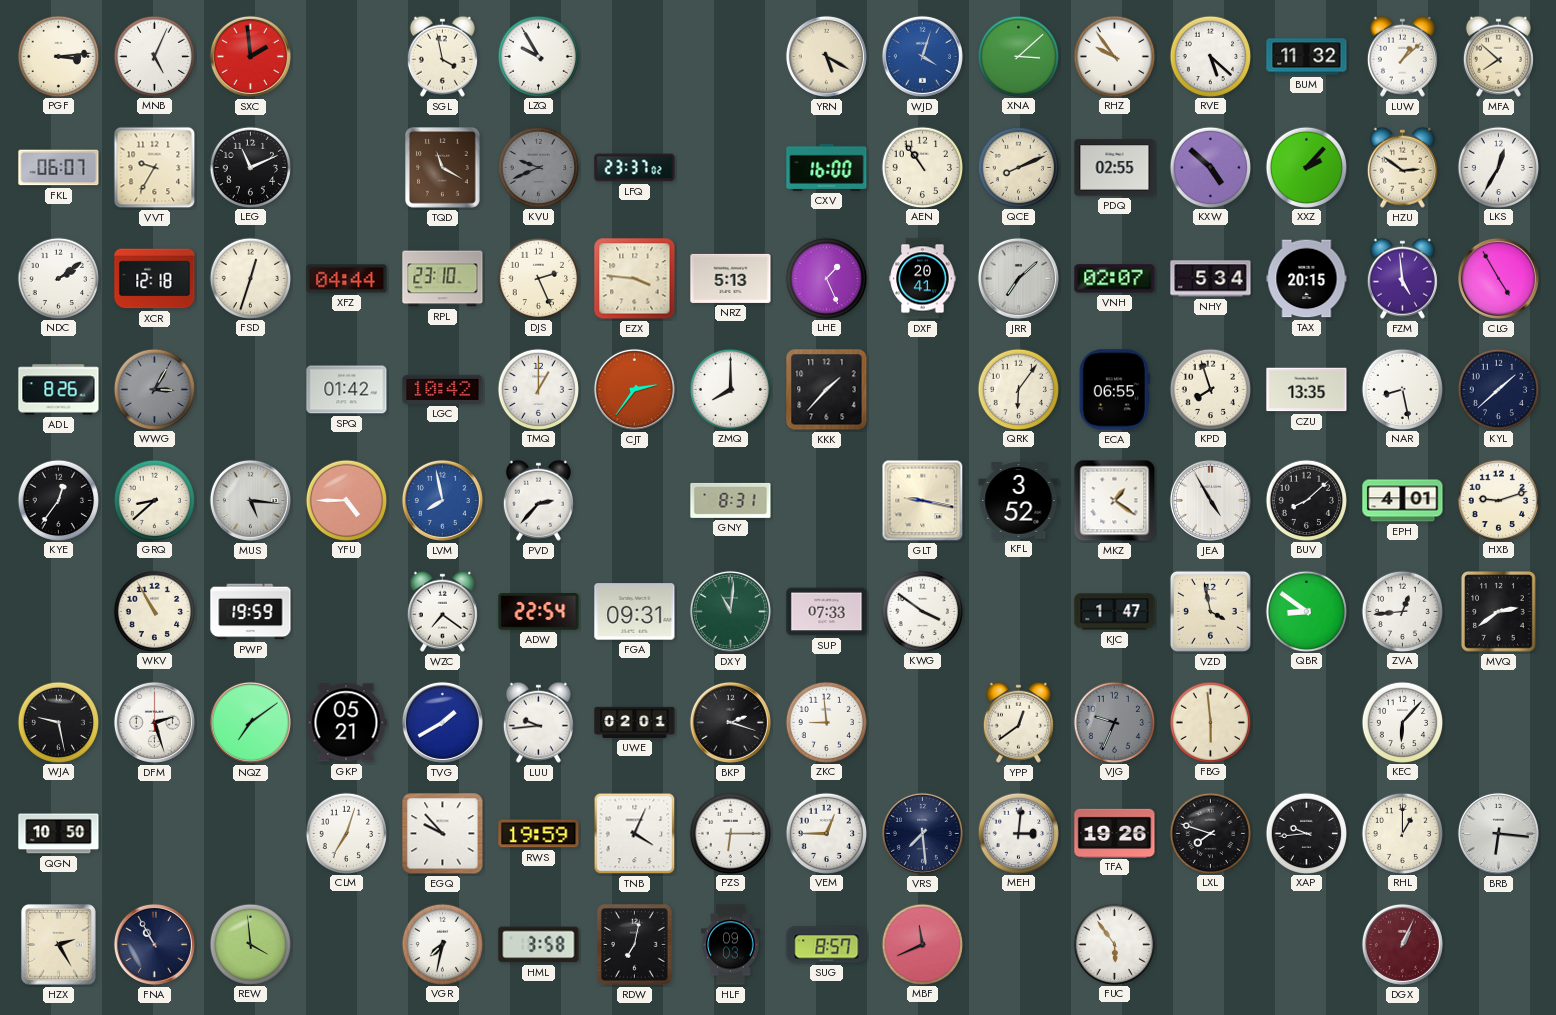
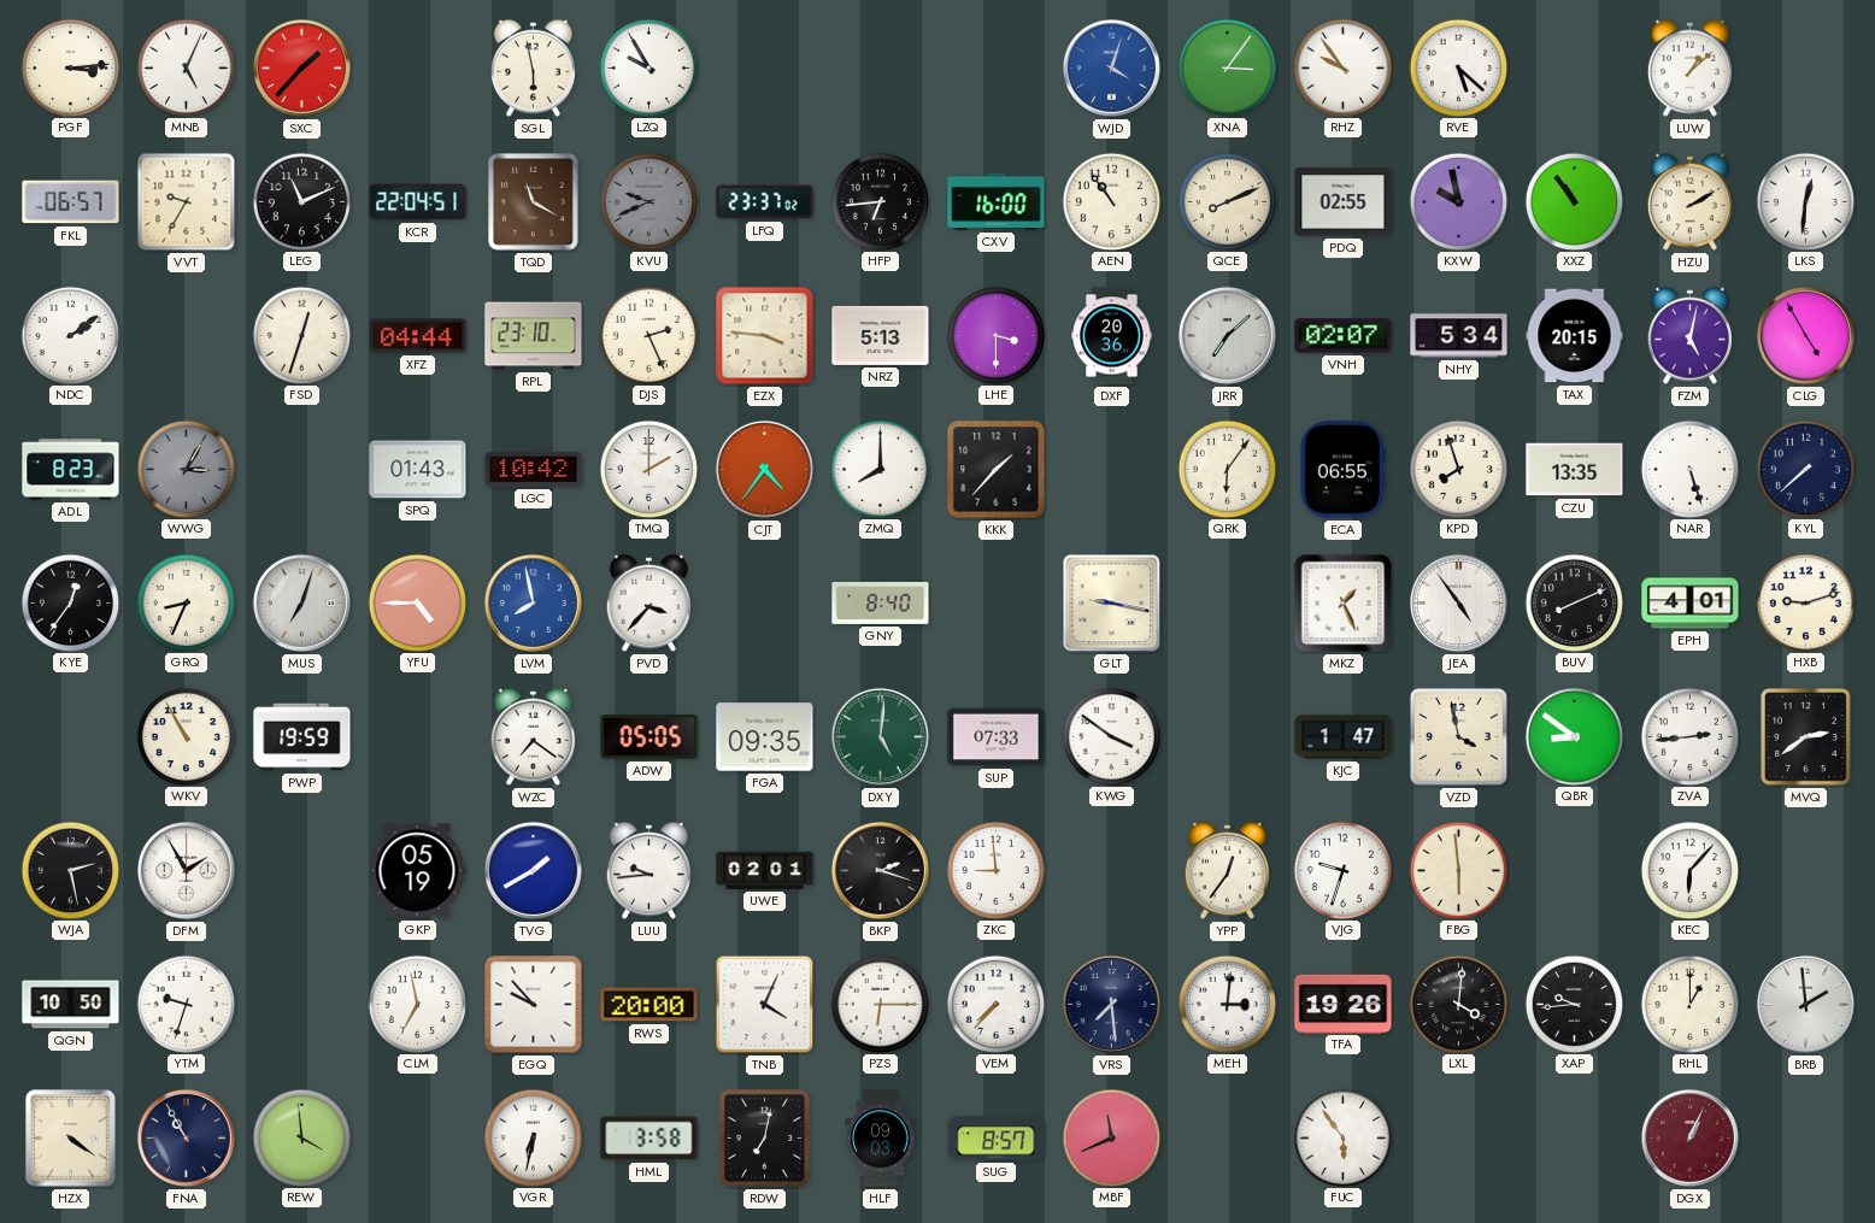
SXC: 1:59 -> 1:37 (301, 67)
SGL: 3:58 -> 5:58 (533, 67)
YRN: 5:20 -> none (826, 56)
XNA: 3:08 -> 3:06 (1227, 67)
BUM: 11:32 -> none (1307, 57)
MFA: 7:52 -> none (1498, 56)
FKL: 06:07 -> 06:57 (71, 202)
KCR: none -> 22:04 (418, 202)
HFP: none -> 6:44 (880, 201)
KXW: 4:52 -> 9:58 (1458, 201)
XXZ: 2:07 -> 10:54 (1574, 201)
HZU: 2:51 -> 2:10 (1689, 201)
LKS: 12:35 -> 12:31 (1805, 201)
XCR: 12:18 -> none (155, 279)
LHE: 1:26 -> 3:30 (995, 335)
DXF: 20:41 -> 20:36 (1112, 336)
FZM: 4:59 -> 5:02 (1689, 335)
ADL: 8:26 -> 8:23 (71, 470)
SPQ: 01:42 -> 01:43 (418, 470)
TMQ: 1:00 -> 2:00 (648, 469)
CJT: 2:36 -> 4:36 (764, 469)
NAR: 8:28 -> 5:27 (1689, 469)
KYL: 1:38 -> 7:38 (1805, 469)
GRQ: 8:38 -> 8:34 (186, 602)
MUS: 5:16 -> 7:03 (301, 602)
PVD: 2:37 -> 3:37 (648, 602)
GNY: 8:31 -> 8:40 (881, 602)
KFL: 3:52 -> none (1019, 501)
MKZ: 1:21 -> 1:26 (1344, 604)
JEA: 4:55 -> 4:54 (1458, 602)
BUV: 8:08 -> 8:11 (1574, 602)
ADW: 22:54 -> 05:05 (650, 737)
FGA: 09:31 -> 09:35 (765, 737)
DXY: 11:01 -> 5:01 (880, 736)
ZVA: 12:44 -> 2:44 (1689, 736)
WJA: 9:28 -> 2:28 (70, 870)
DFM: 2:27 -> 1:55 (186, 870)
NQZ: 7:09 -> none (250, 722)
GKP: 05:21 -> 05:19 (417, 871)
YPP: 12:39 -> 12:36 (1227, 870)
VJG: 9:34 -> 9:33 (1342, 870)
VJG dial: grey -> white (1342, 870)
YTM: none -> 9:33 (186, 1004)
CLM: 7:03 -> 6:58 (417, 1004)
RWS: 19:59 -> 20:00 (650, 1005)
VEM: 12:45 -> 7:37 (995, 1004)
LXL: 7:48 -> 4:01 (1458, 1004)
BRB: 6:16 -> 1:59 (1805, 1004)
HZX: 2:25 -> 4:21 (71, 1139)
VGR: 7:32 -> 6:32 (533, 1137)
